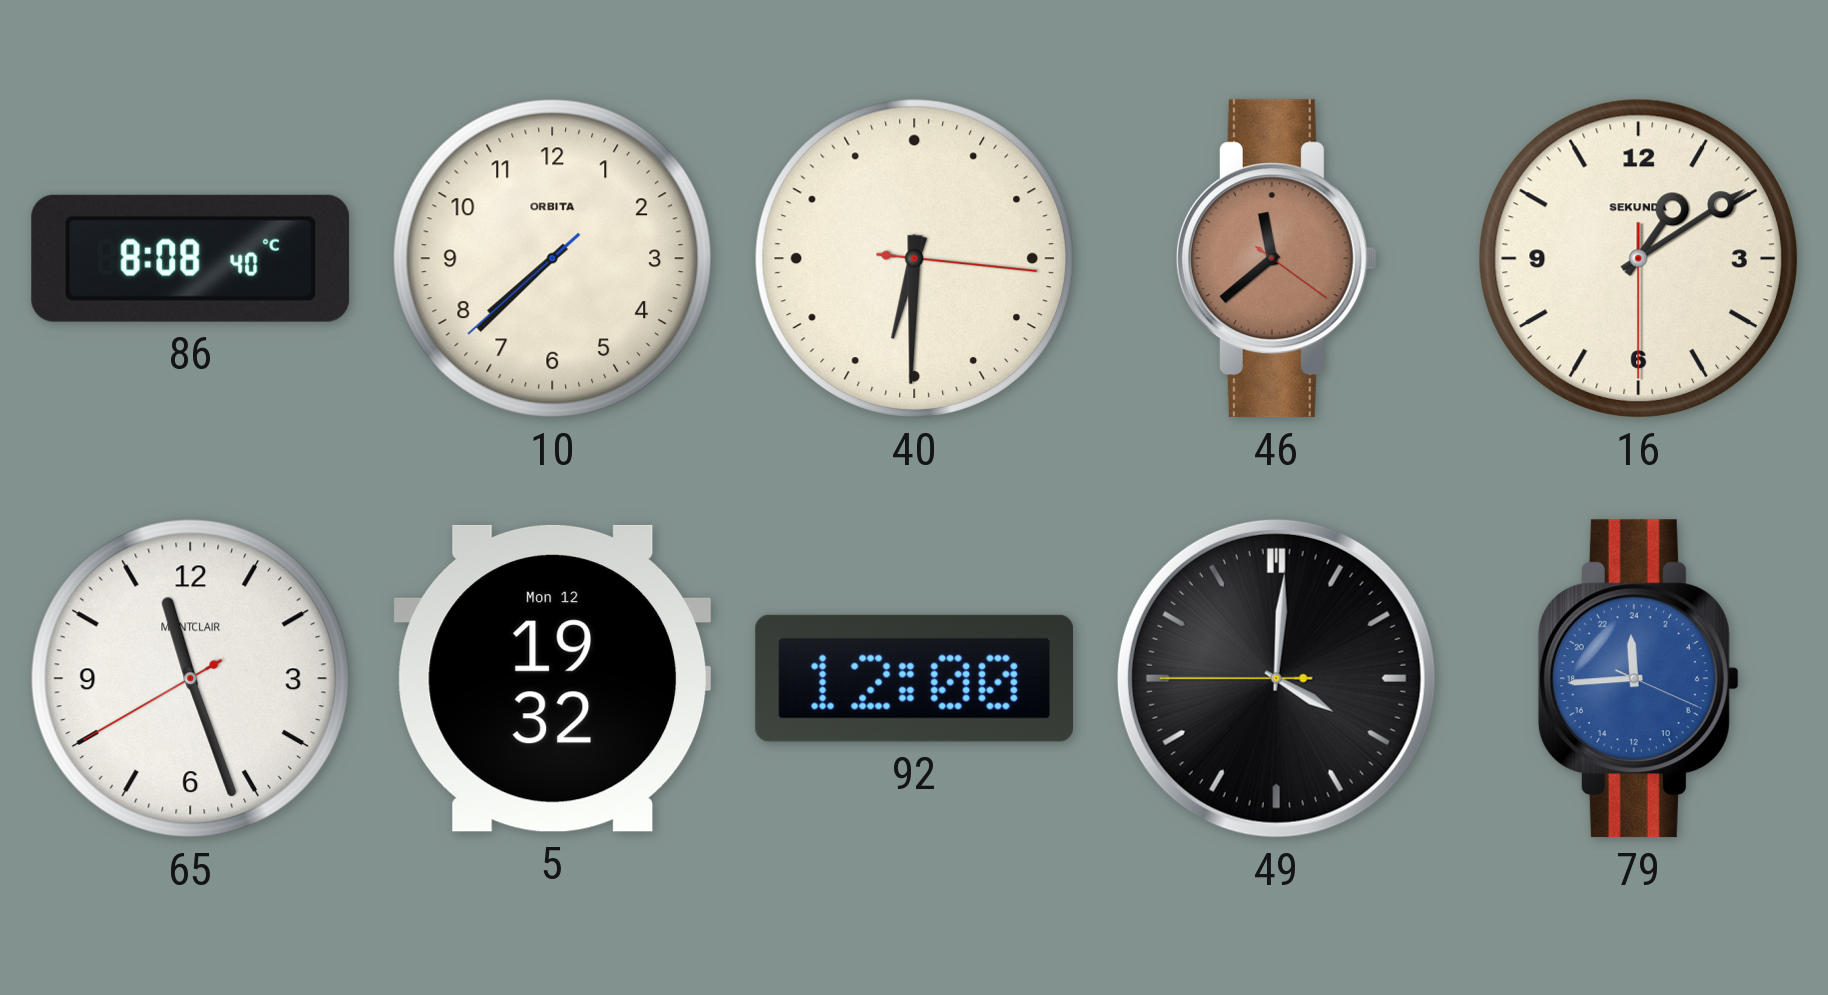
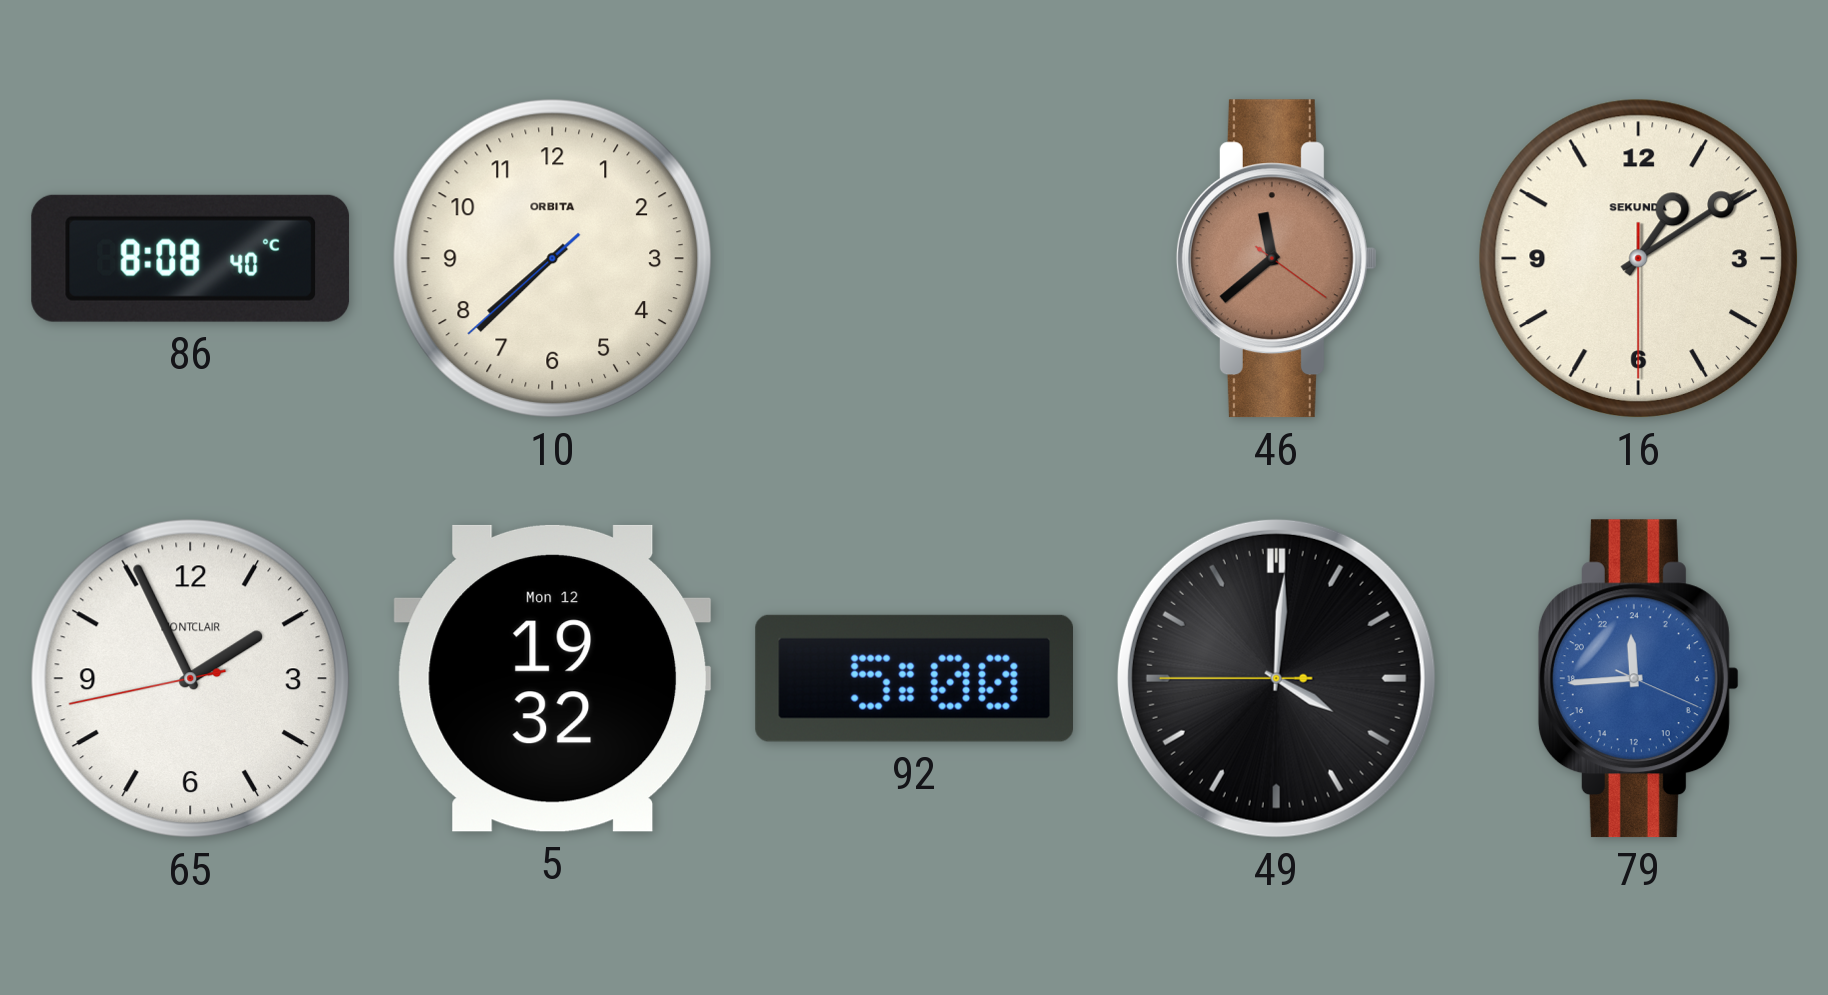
40: 6:30 -> none (914, 258)
65: 11:26 -> 1:55 (190, 678)
92: 12:00 -> 5:00 (914, 678)
